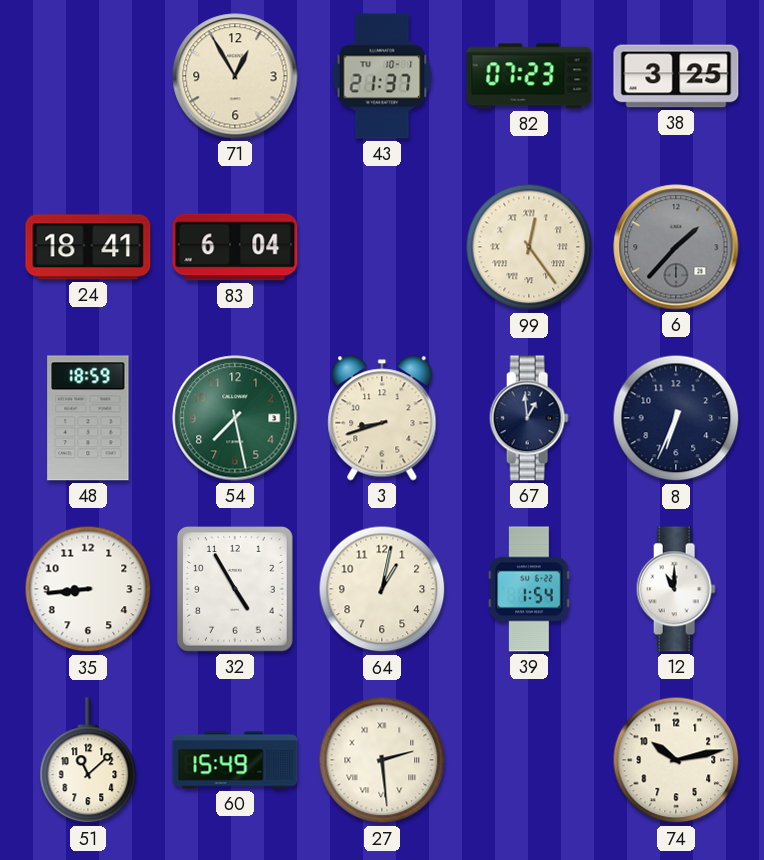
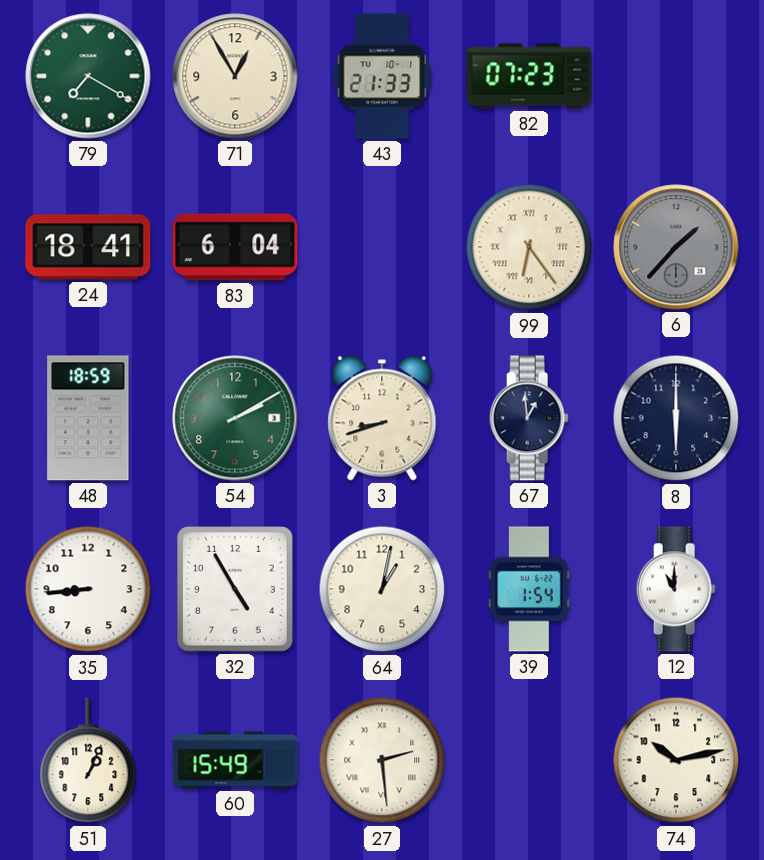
79: none -> 7:20 (88, 76)
43: 21:37 -> 21:33 (382, 76)
38: 3:25 -> none (676, 76)
99: 12:24 -> 6:24 (529, 247)
54: 7:28 -> 2:10 (235, 418)
8: 6:34 -> 6:00 (676, 418)
51: 11:08 -> 1:04 (88, 761)
